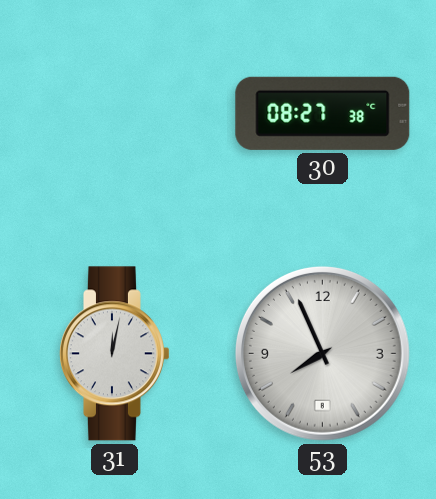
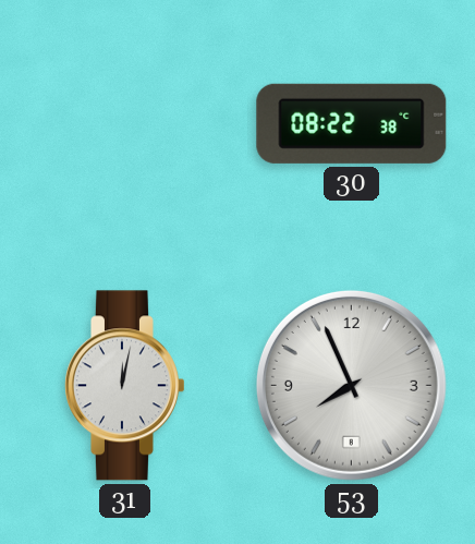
30: 08:27 -> 08:22 (352, 123)
